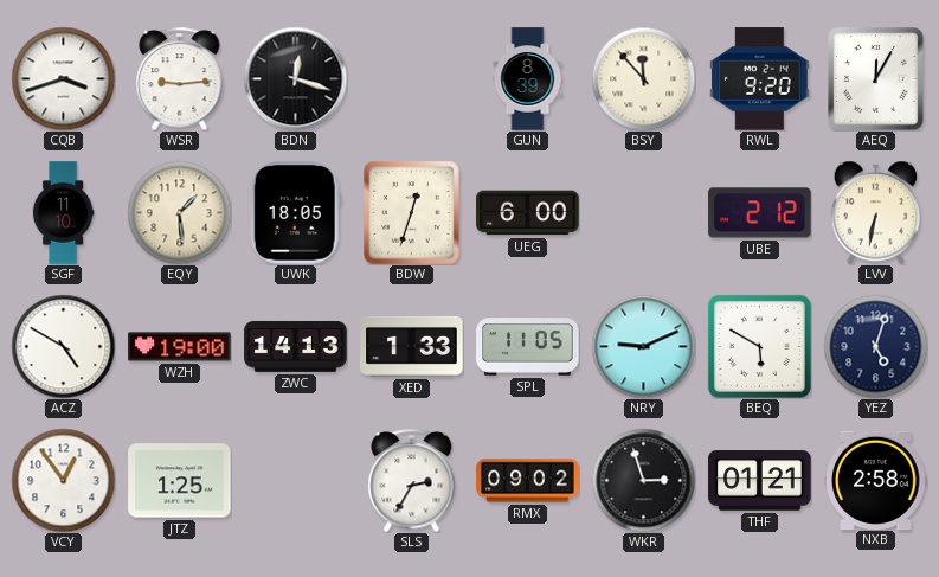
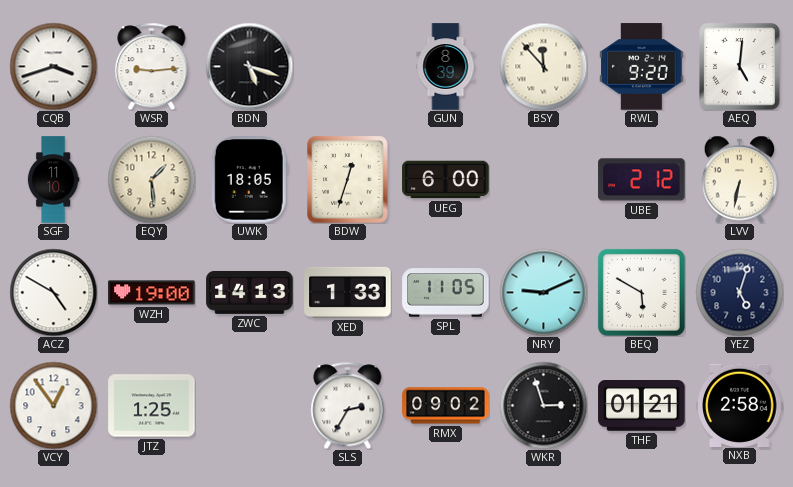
BDN: 12:18 -> 5:18 (249, 66)
AEQ: 12:05 -> 5:01 (740, 67)
